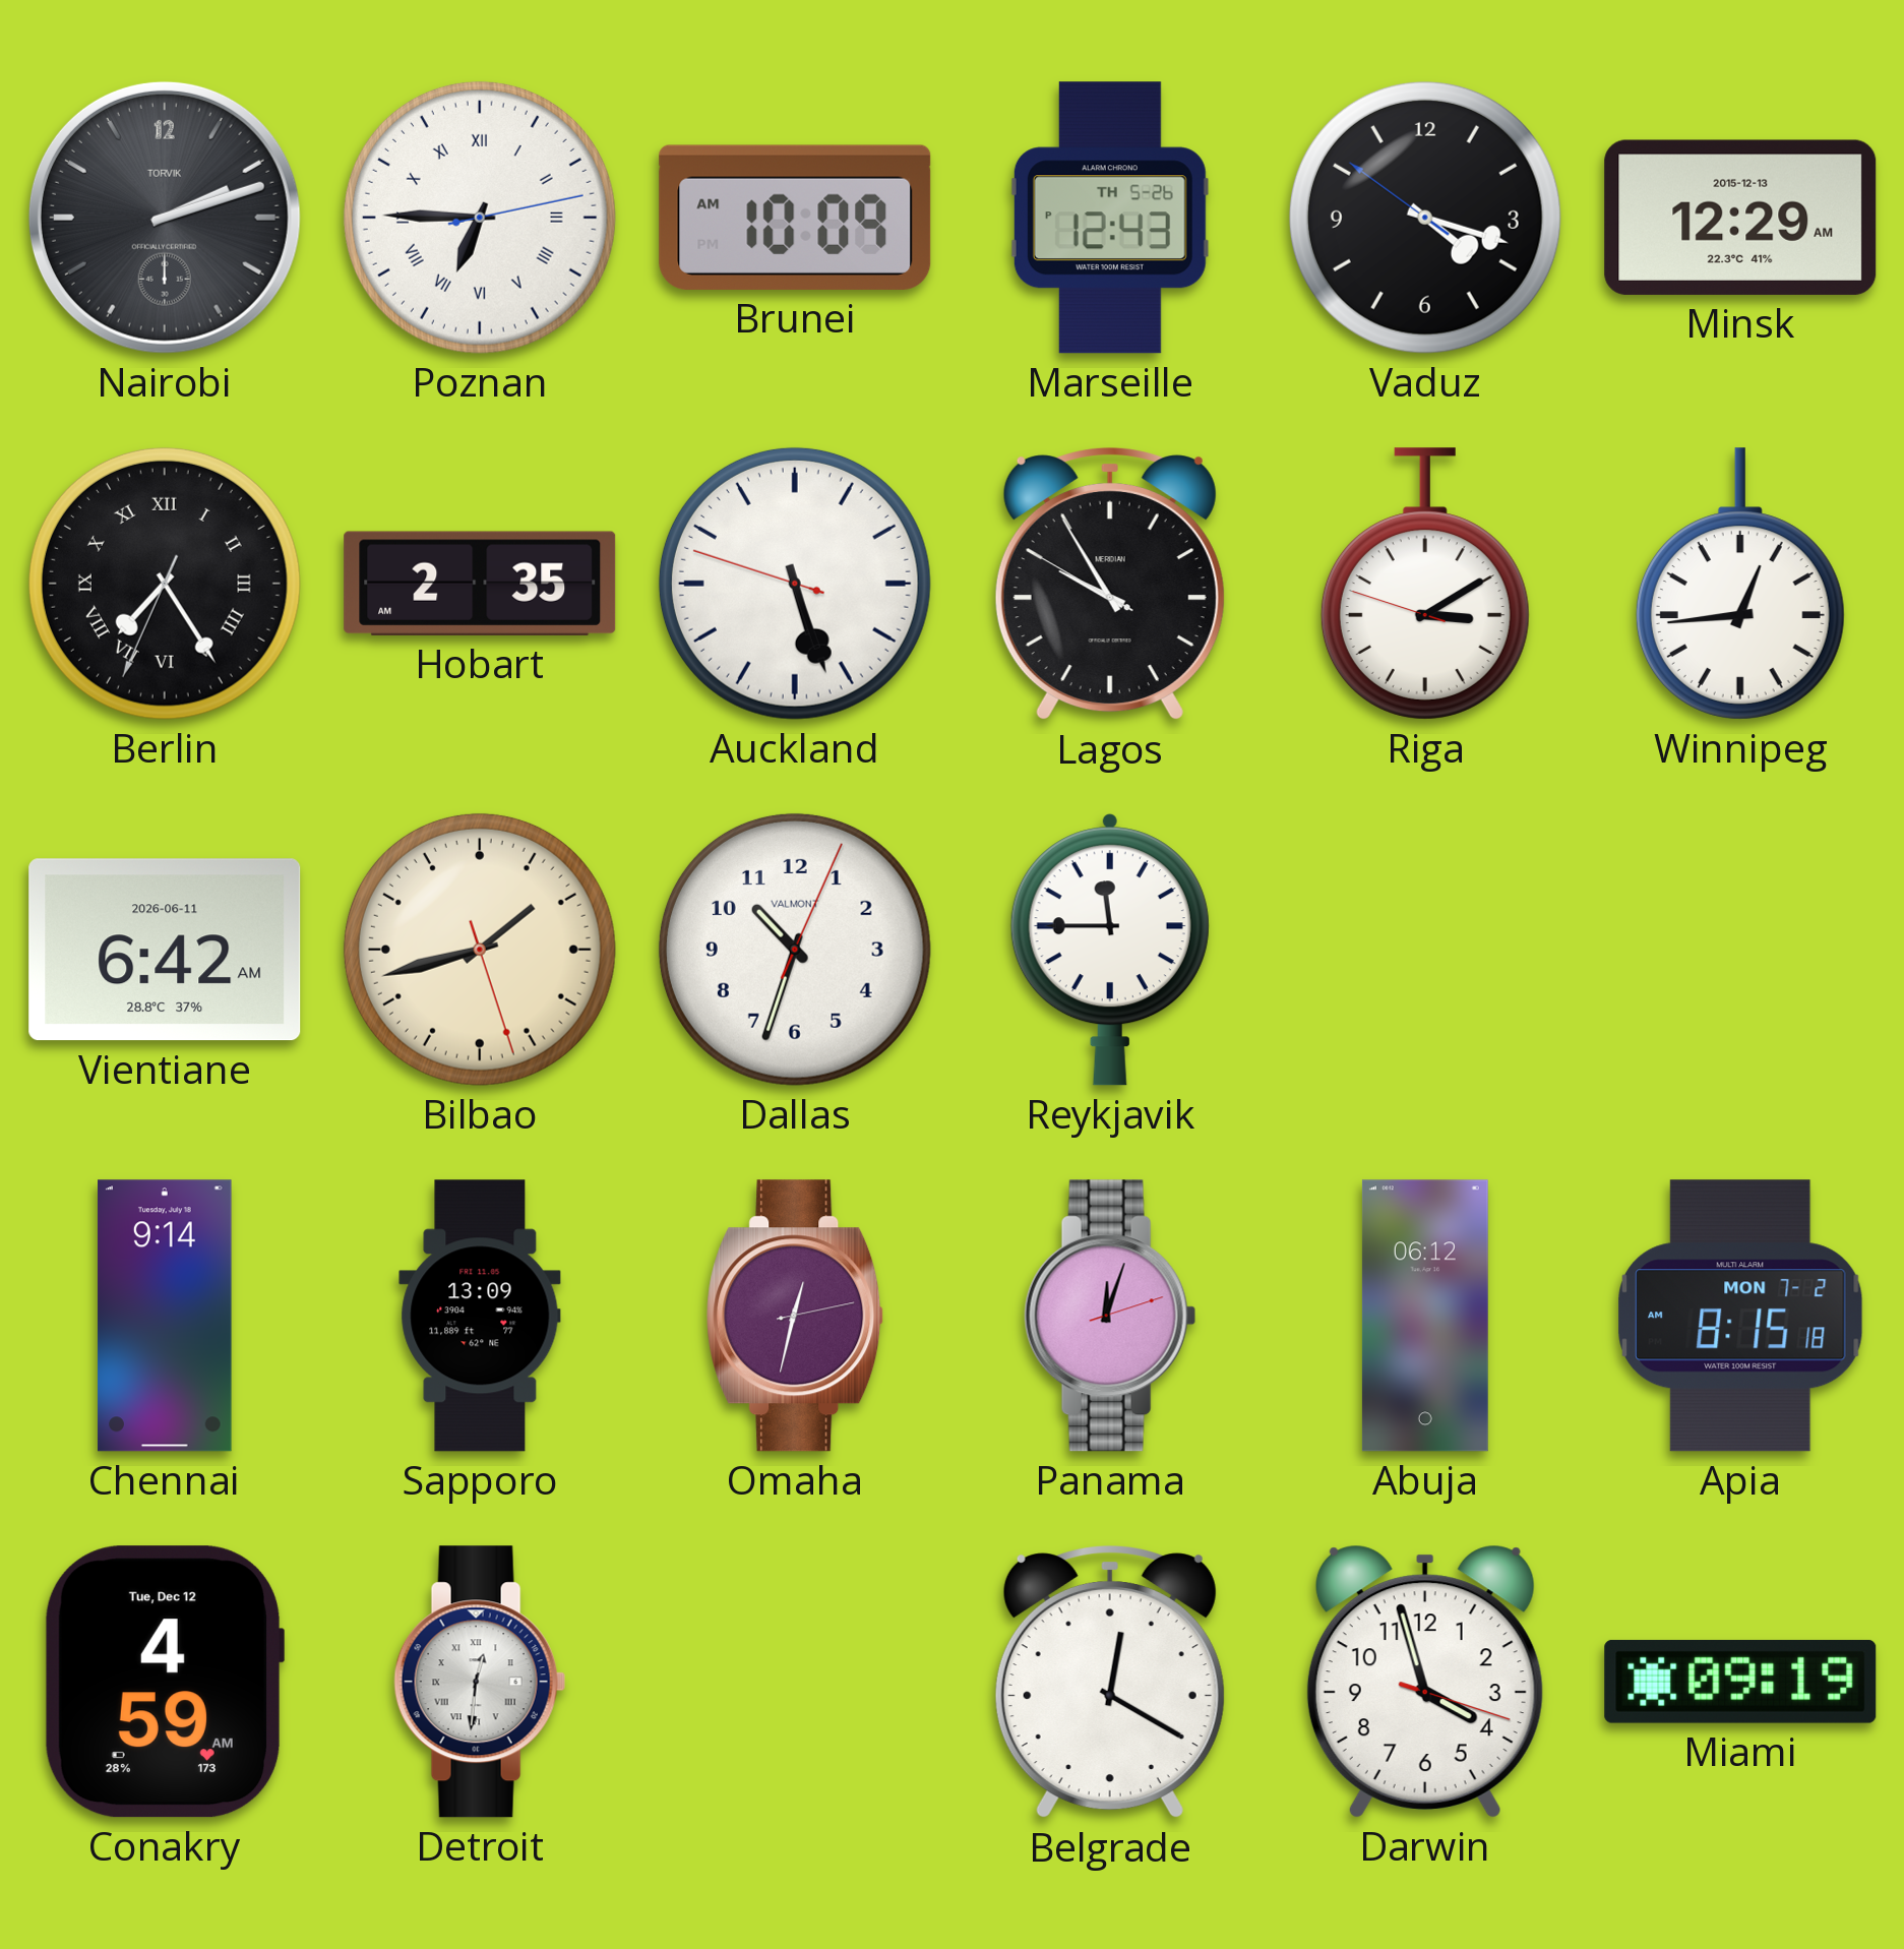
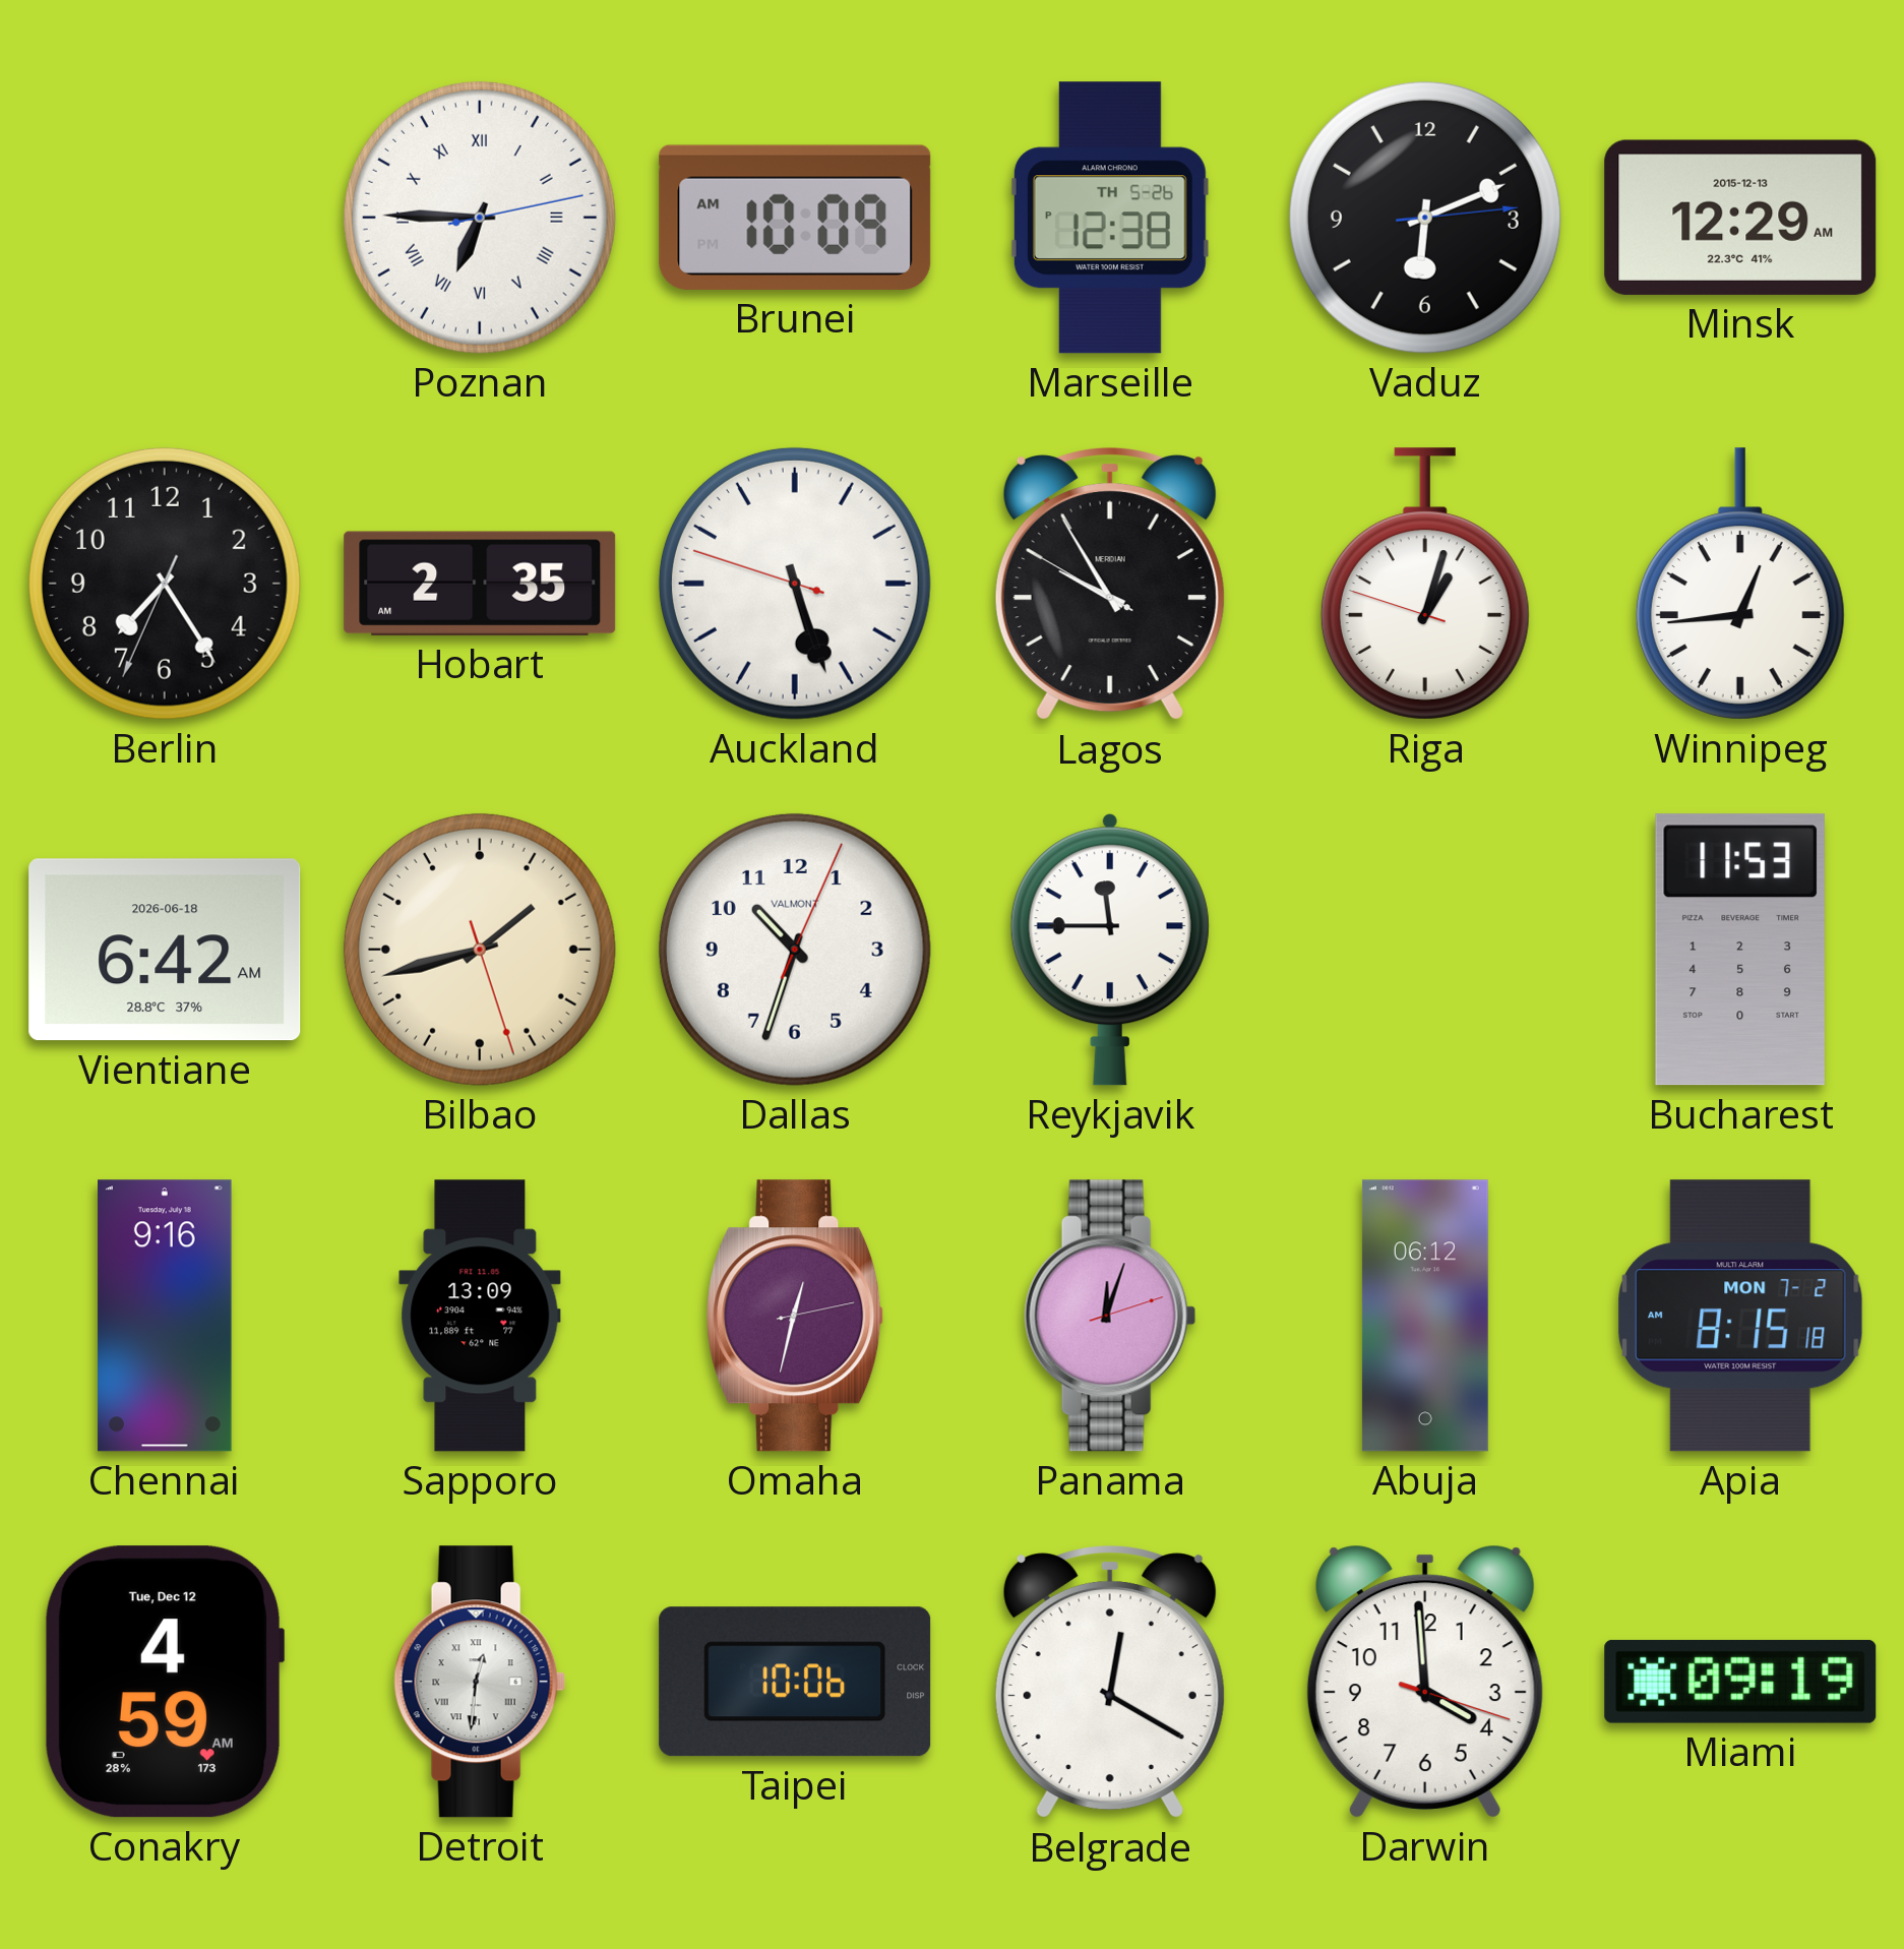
Nairobi: 2:12 -> none (165, 218)
Marseille: 12:43 -> 12:38 (1110, 218)
Vaduz: 4:17 -> 6:11 (1425, 218)
Berlin numerals: Roman -> Arabic (165, 584)
Riga: 3:09 -> 1:02 (1425, 584)
Vientiane date: 2026-06-11 -> 2026-06-18 (165, 950)
Bucharest: none -> 11:53 (1740, 950)
Chennai: 9:14 -> 9:16 (165, 1316)
Taipei: none -> 10:06 (795, 1682)
Darwin: 3:57 -> 3:59 (1425, 1682)
